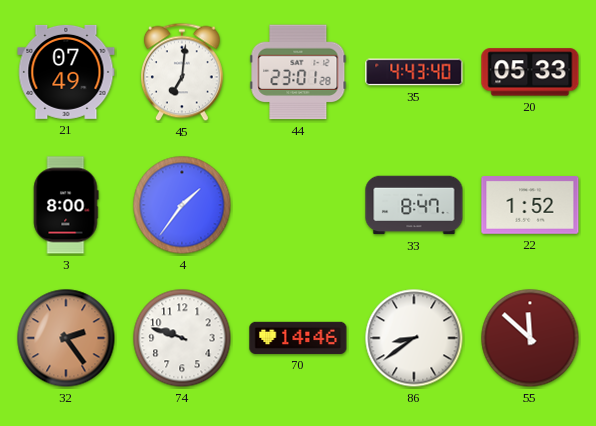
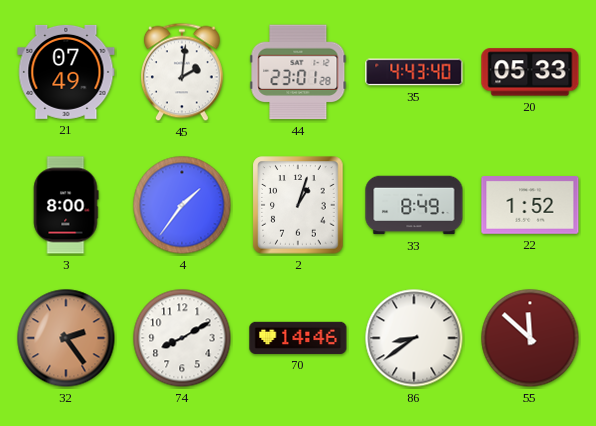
45: 7:01 -> 2:01 (182, 72)
2: none -> 1:03 (298, 205)
33: 8:47 -> 8:49 (414, 205)
74: 9:48 -> 8:10 (182, 338)
